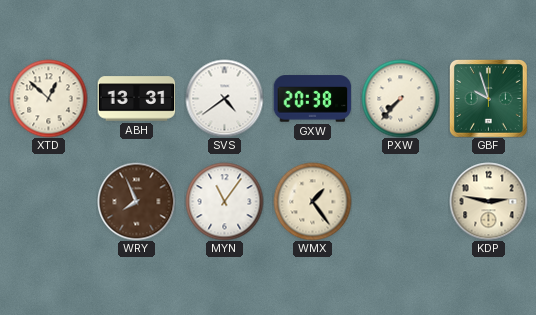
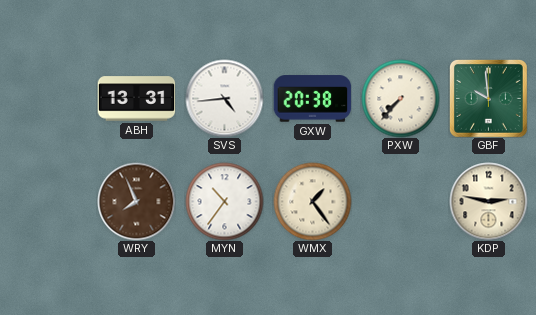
XTD: 12:52 -> none (48, 98)
SVS: 4:39 -> 4:44 (224, 98)
GBF: 9:57 -> 9:59 (488, 98)
MYN: 11:06 -> 10:36 (224, 201)
